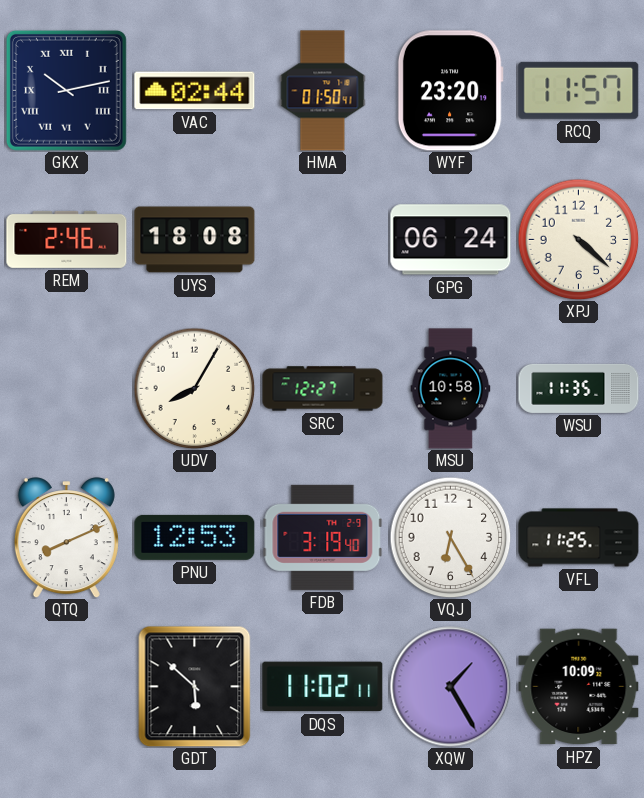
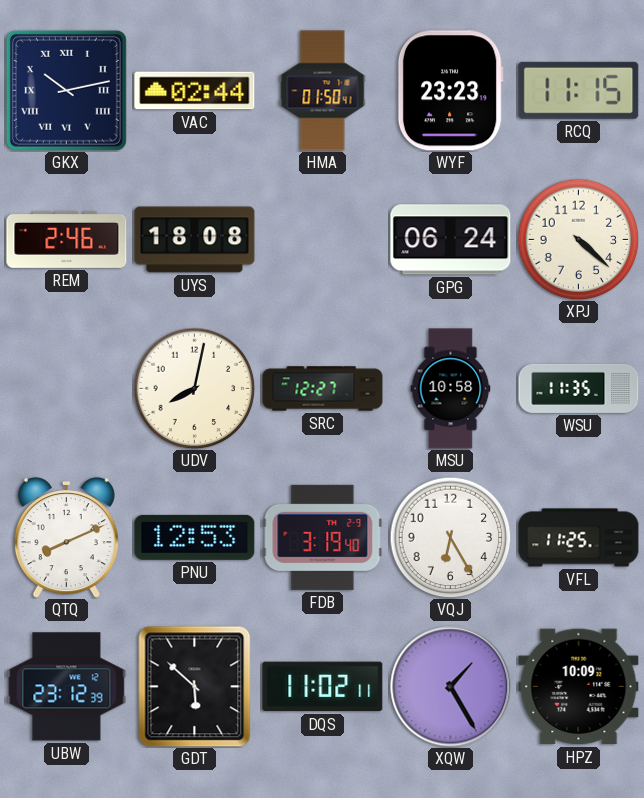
WYF: 23:20 -> 23:23 (450, 91)
RCQ: 11:57 -> 11:15 (579, 90)
UDV: 8:05 -> 8:02 (194, 388)
UBW: none -> 23:12 (67, 687)
